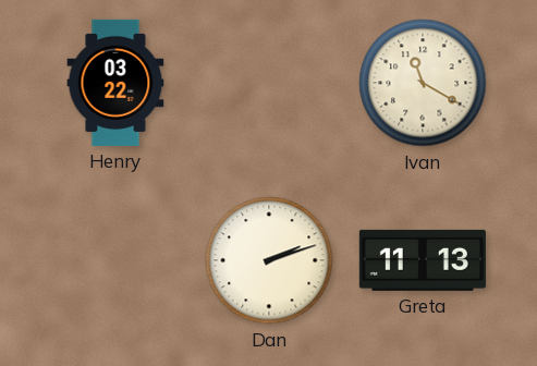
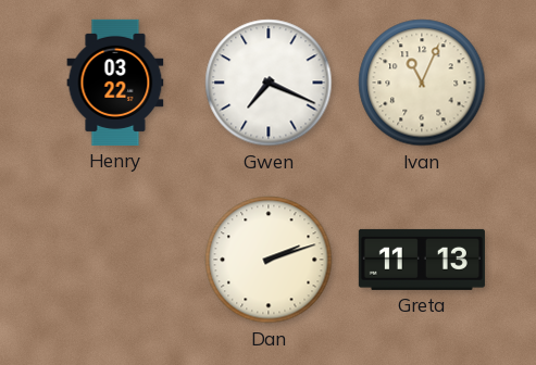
Gwen: none -> 7:19 (269, 83)
Ivan: 11:20 -> 11:04 (422, 83)
